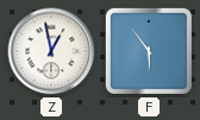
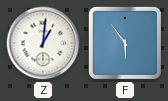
Z: 12:58 -> 1:01 (43, 43)
